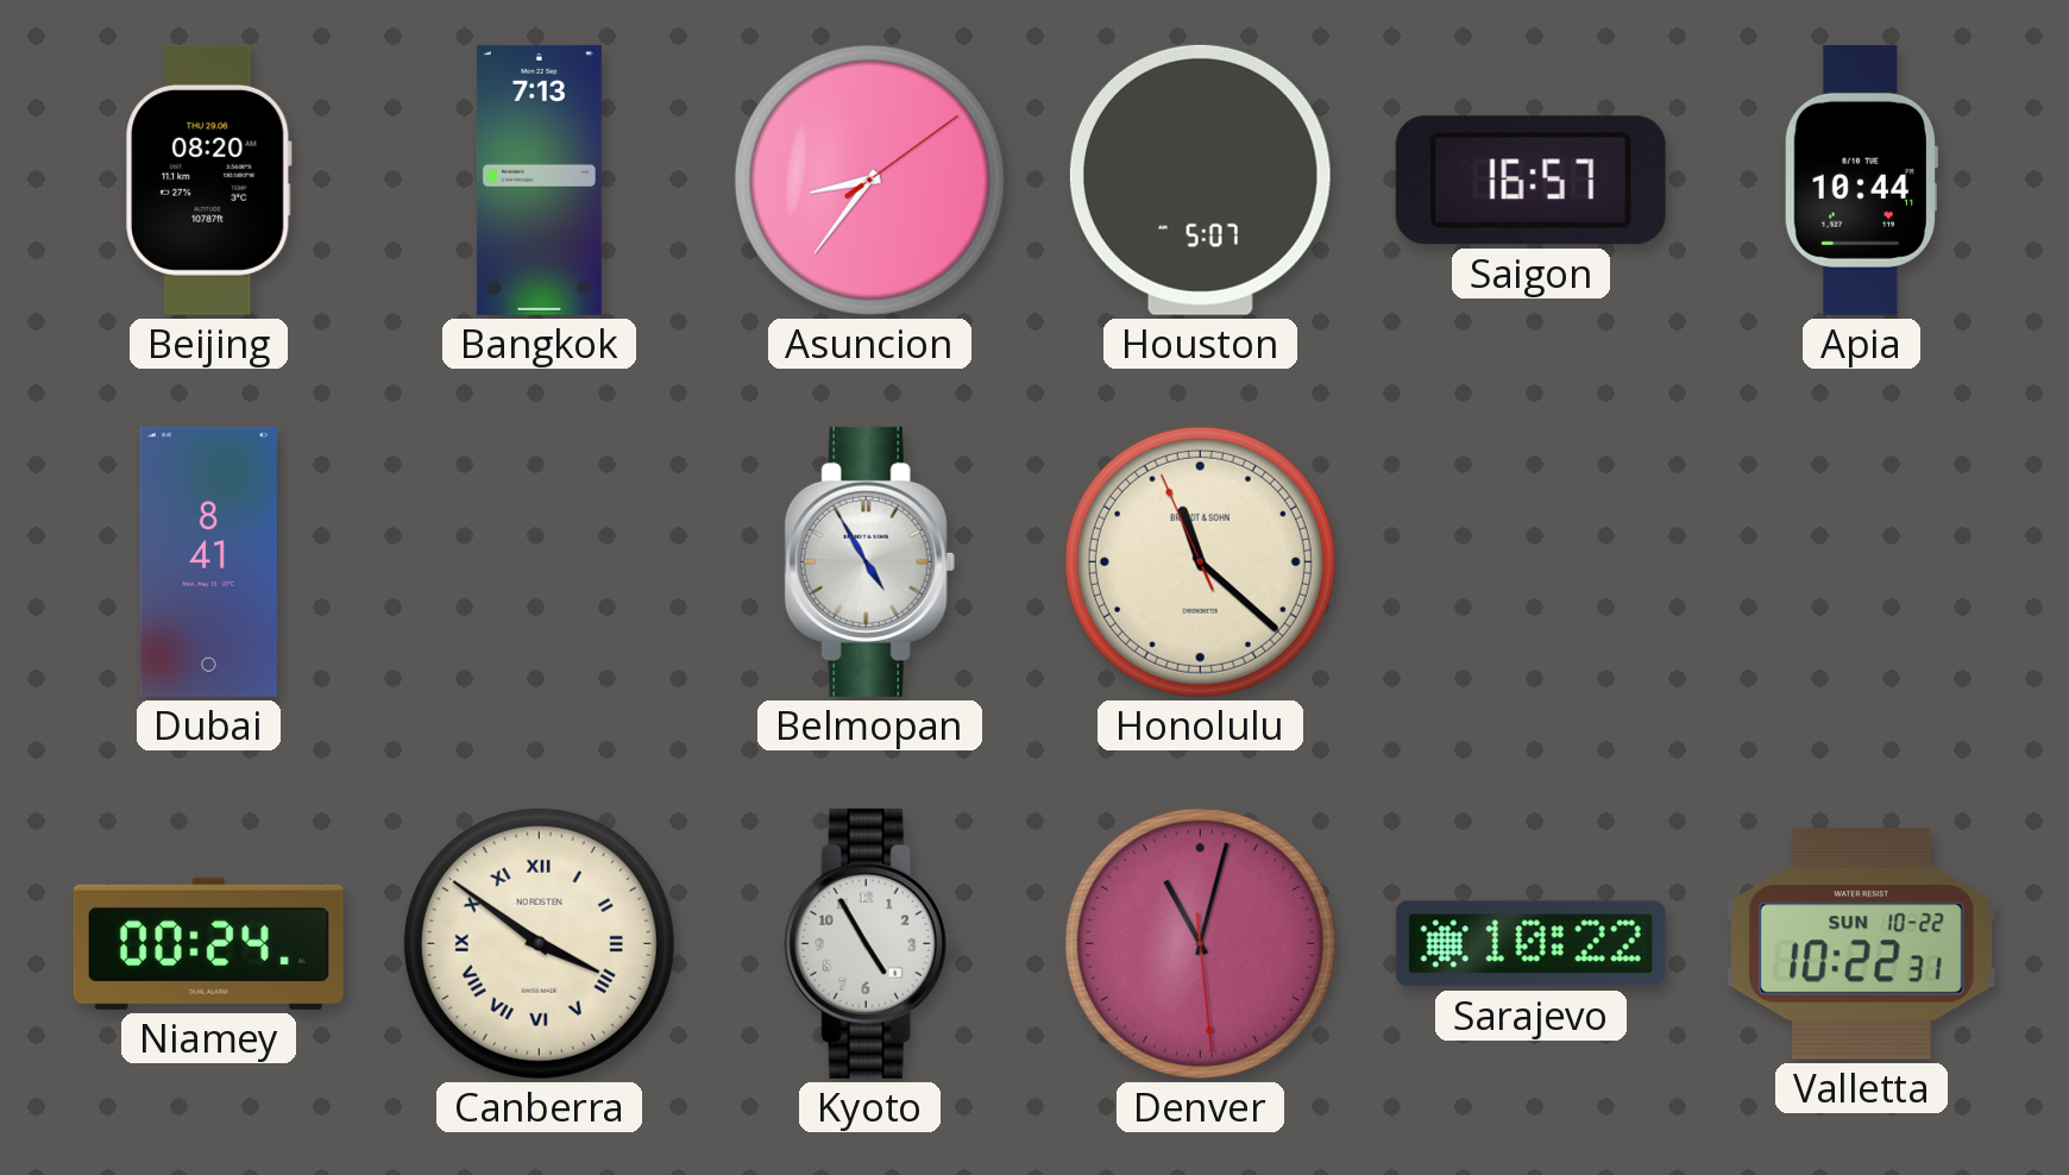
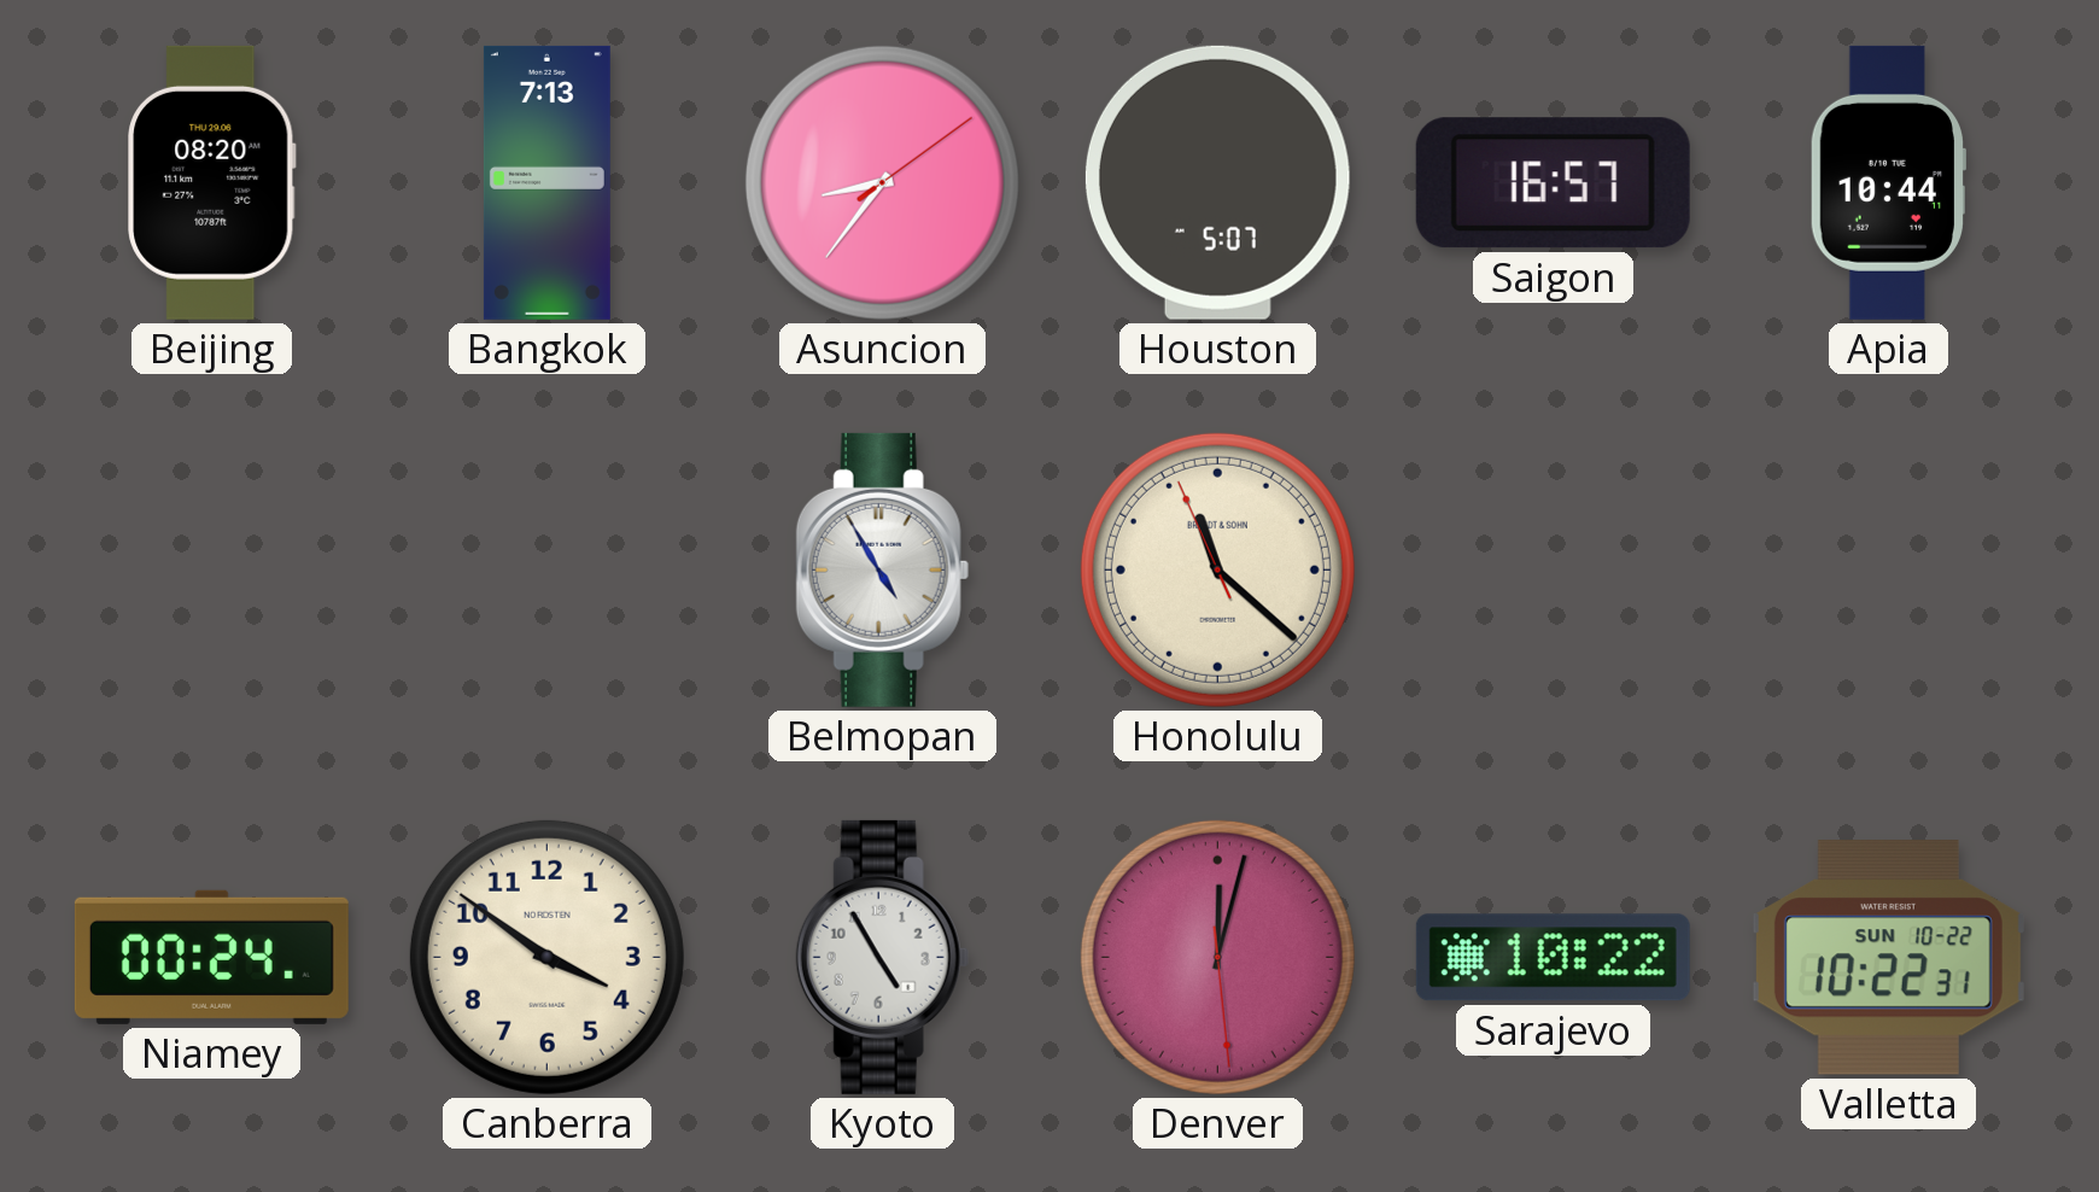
Dubai: 8:41 -> none (208, 561)
Canberra numerals: Roman -> Arabic (546, 957)
Denver: 11:02 -> 12:02 (1217, 957)
